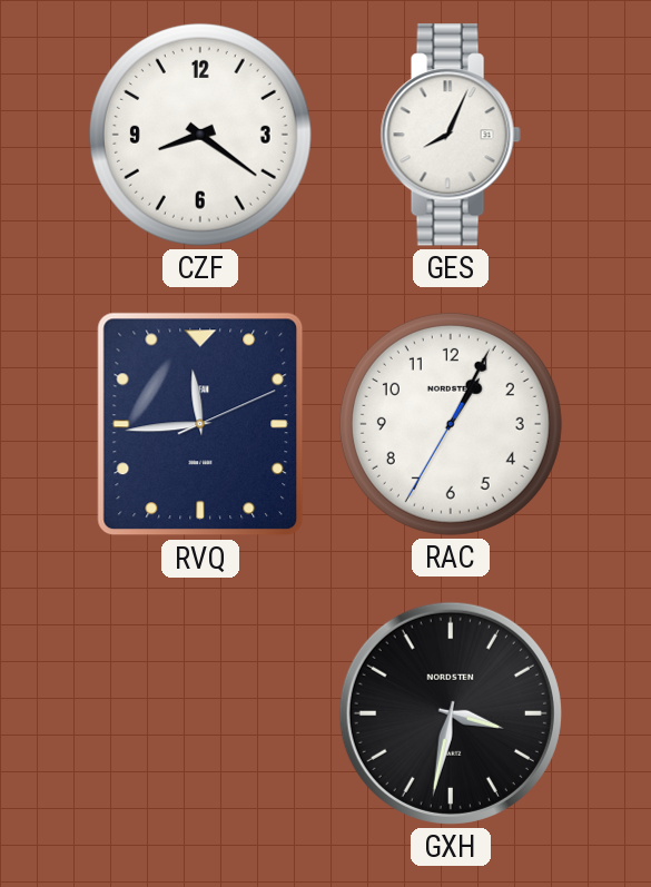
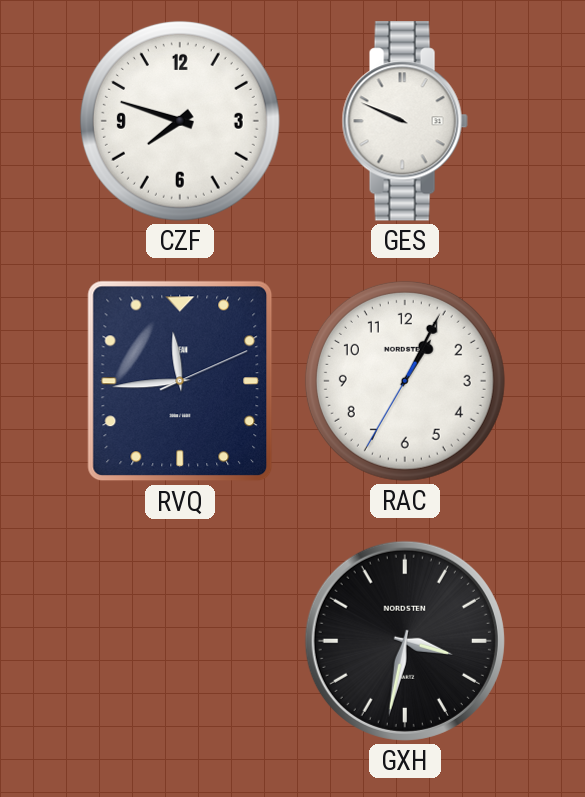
CZF: 8:21 -> 7:48 (180, 121)
GES: 8:04 -> 9:49 (405, 121)
